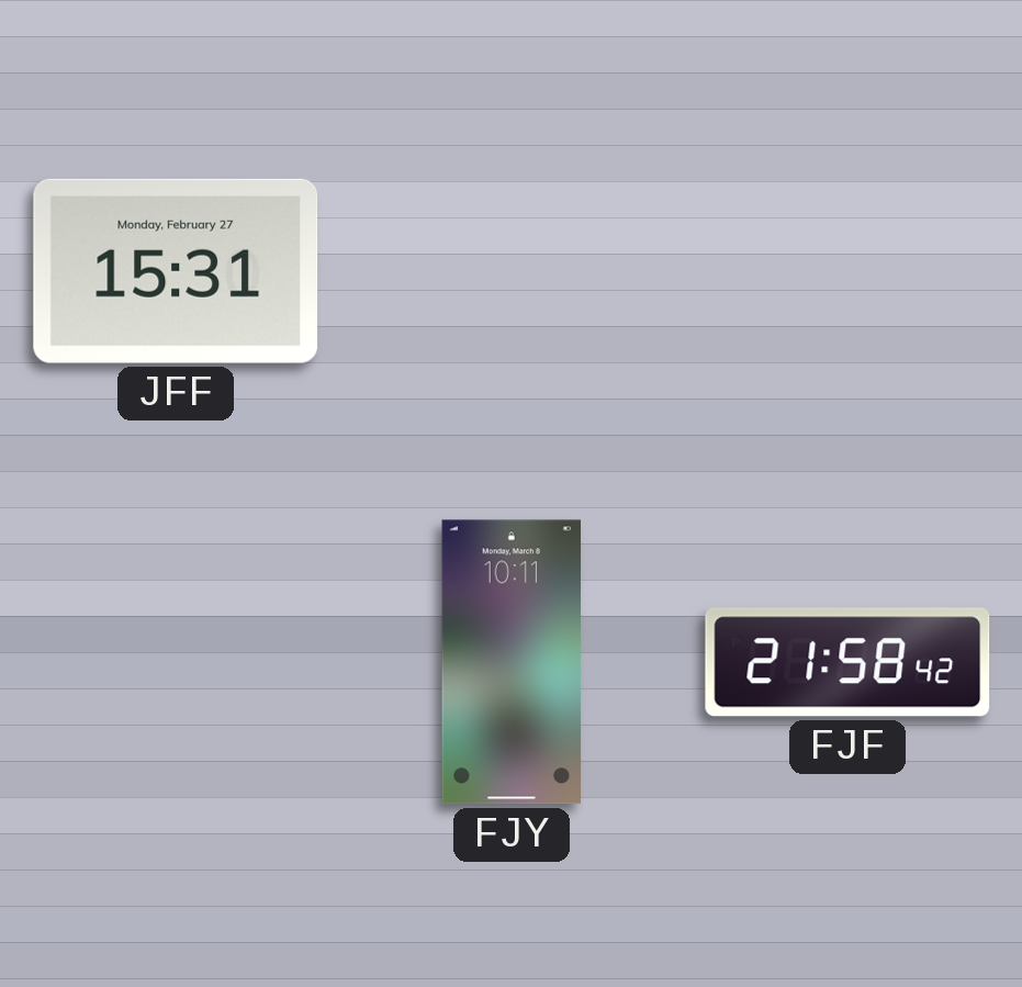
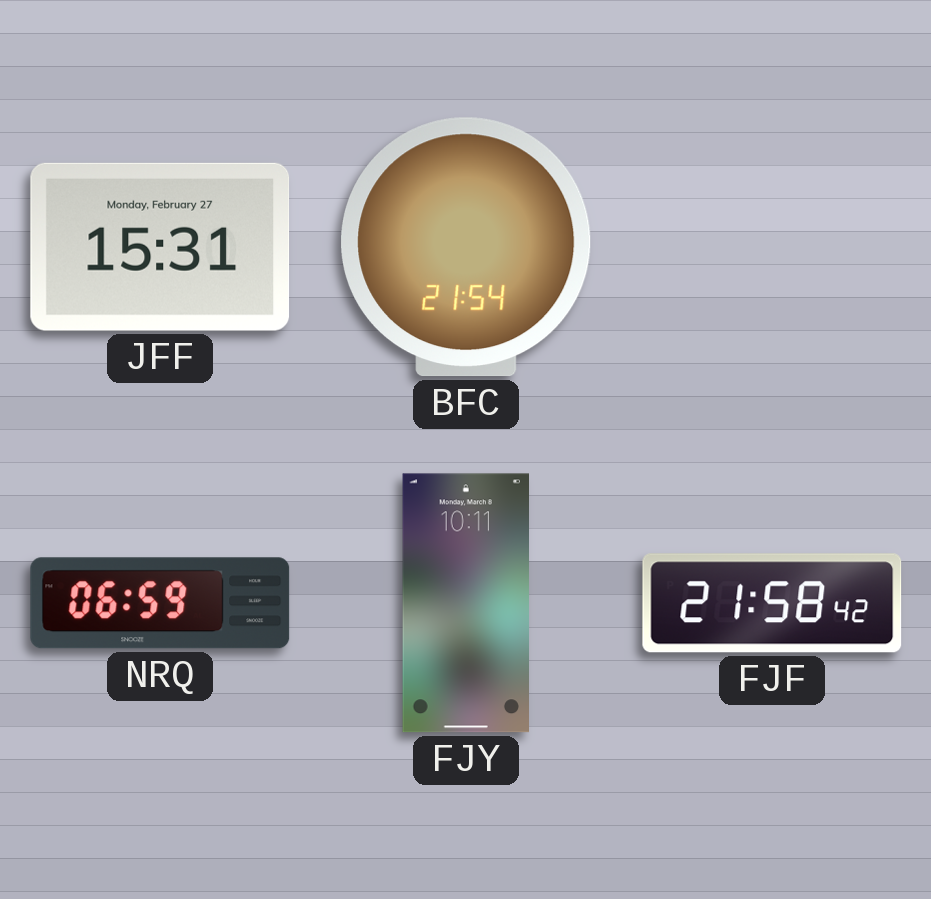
BFC: none -> 21:54 (466, 247)
NRQ: none -> 06:59 (160, 603)
